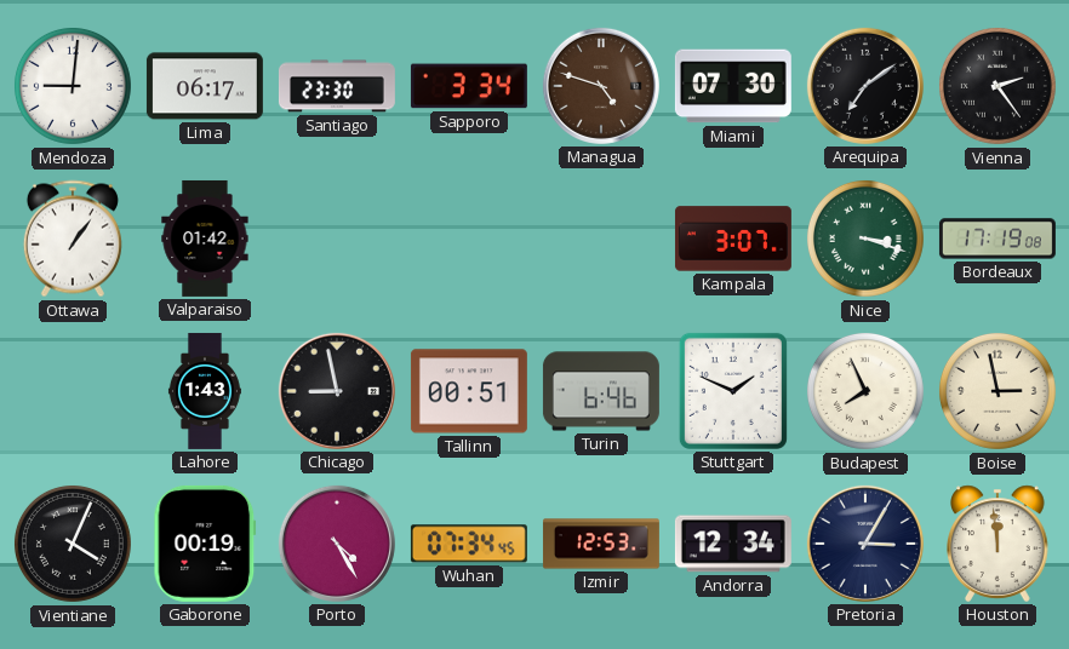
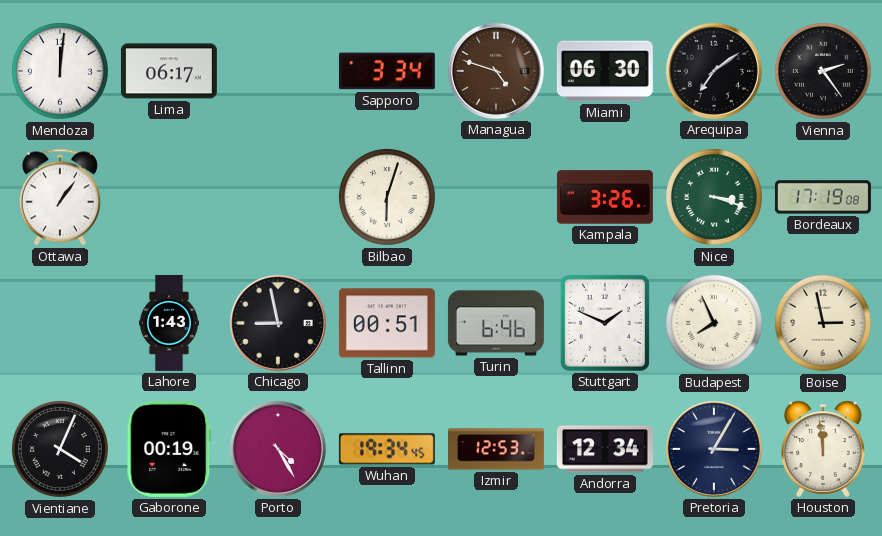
Mendoza: 9:01 -> 12:01 (60, 71)
Santiago: 23:30 -> none (337, 86)
Miami: 07:30 -> 06:30 (605, 71)
Valparaiso: 01:42 -> none (205, 239)
Bilbao: none -> 6:03 (387, 197)
Kampala: 3:07 -> 3:26 (605, 197)
Wuhan: 07:34 -> 19:34 (387, 449)
